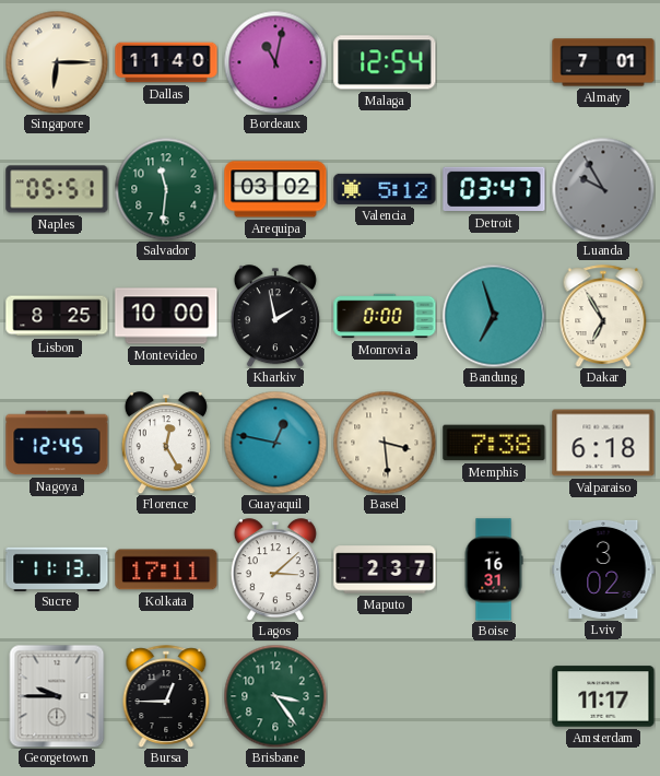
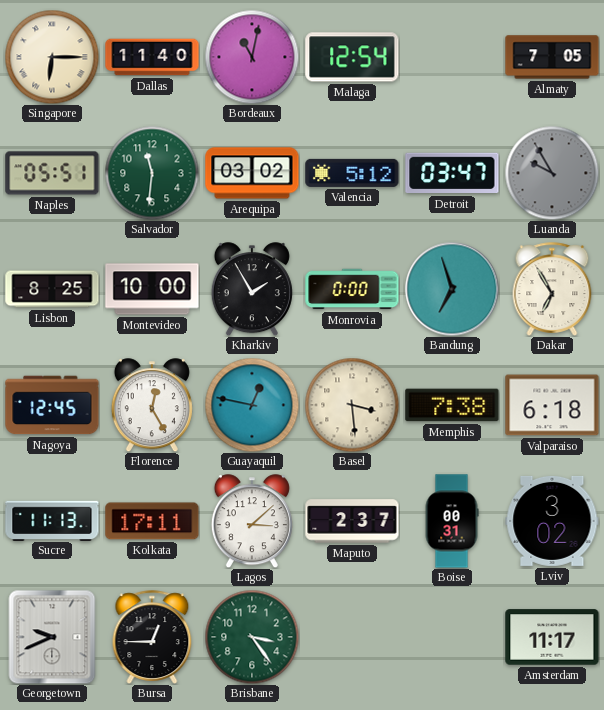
Almaty: 7:01 -> 7:05 (552, 57)
Kharkiv: 1:58 -> 1:55 (252, 289)
Boise: 16:31 -> 00:31 (452, 521)
Georgetown: 9:45 -> 9:41 (52, 637)
